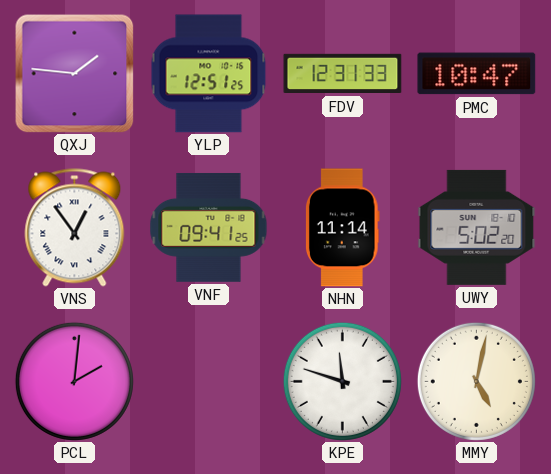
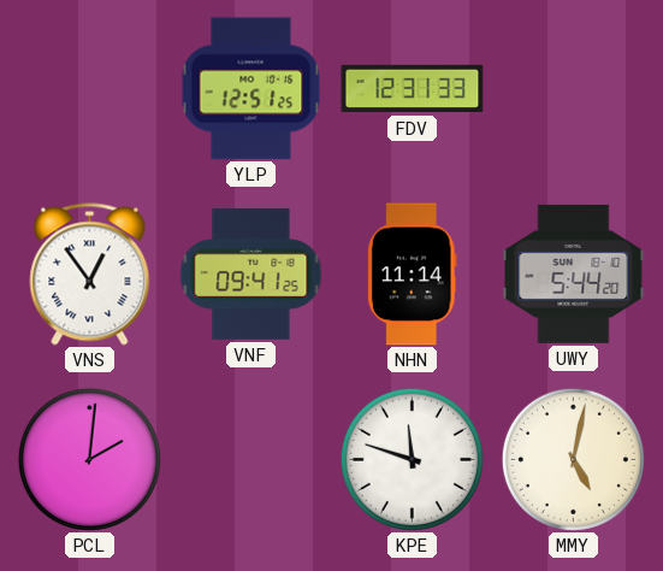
QXJ: 1:46 -> none (74, 73)
PMC: 10:47 -> none (477, 74)
UWY: 5:02 -> 5:44 (574, 273)
